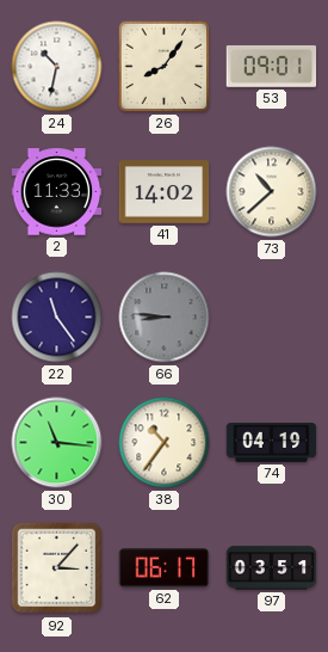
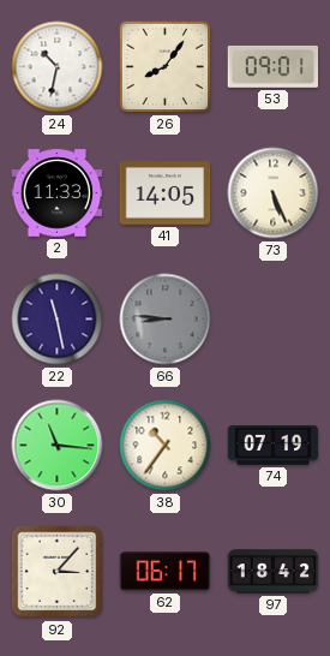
41: 14:02 -> 14:05 (166, 193)
73: 10:38 -> 5:26 (274, 193)
22: 11:24 -> 11:28 (58, 320)
74: 04:19 -> 07:19 (274, 446)
97: 03:51 -> 18:42 (274, 572)
